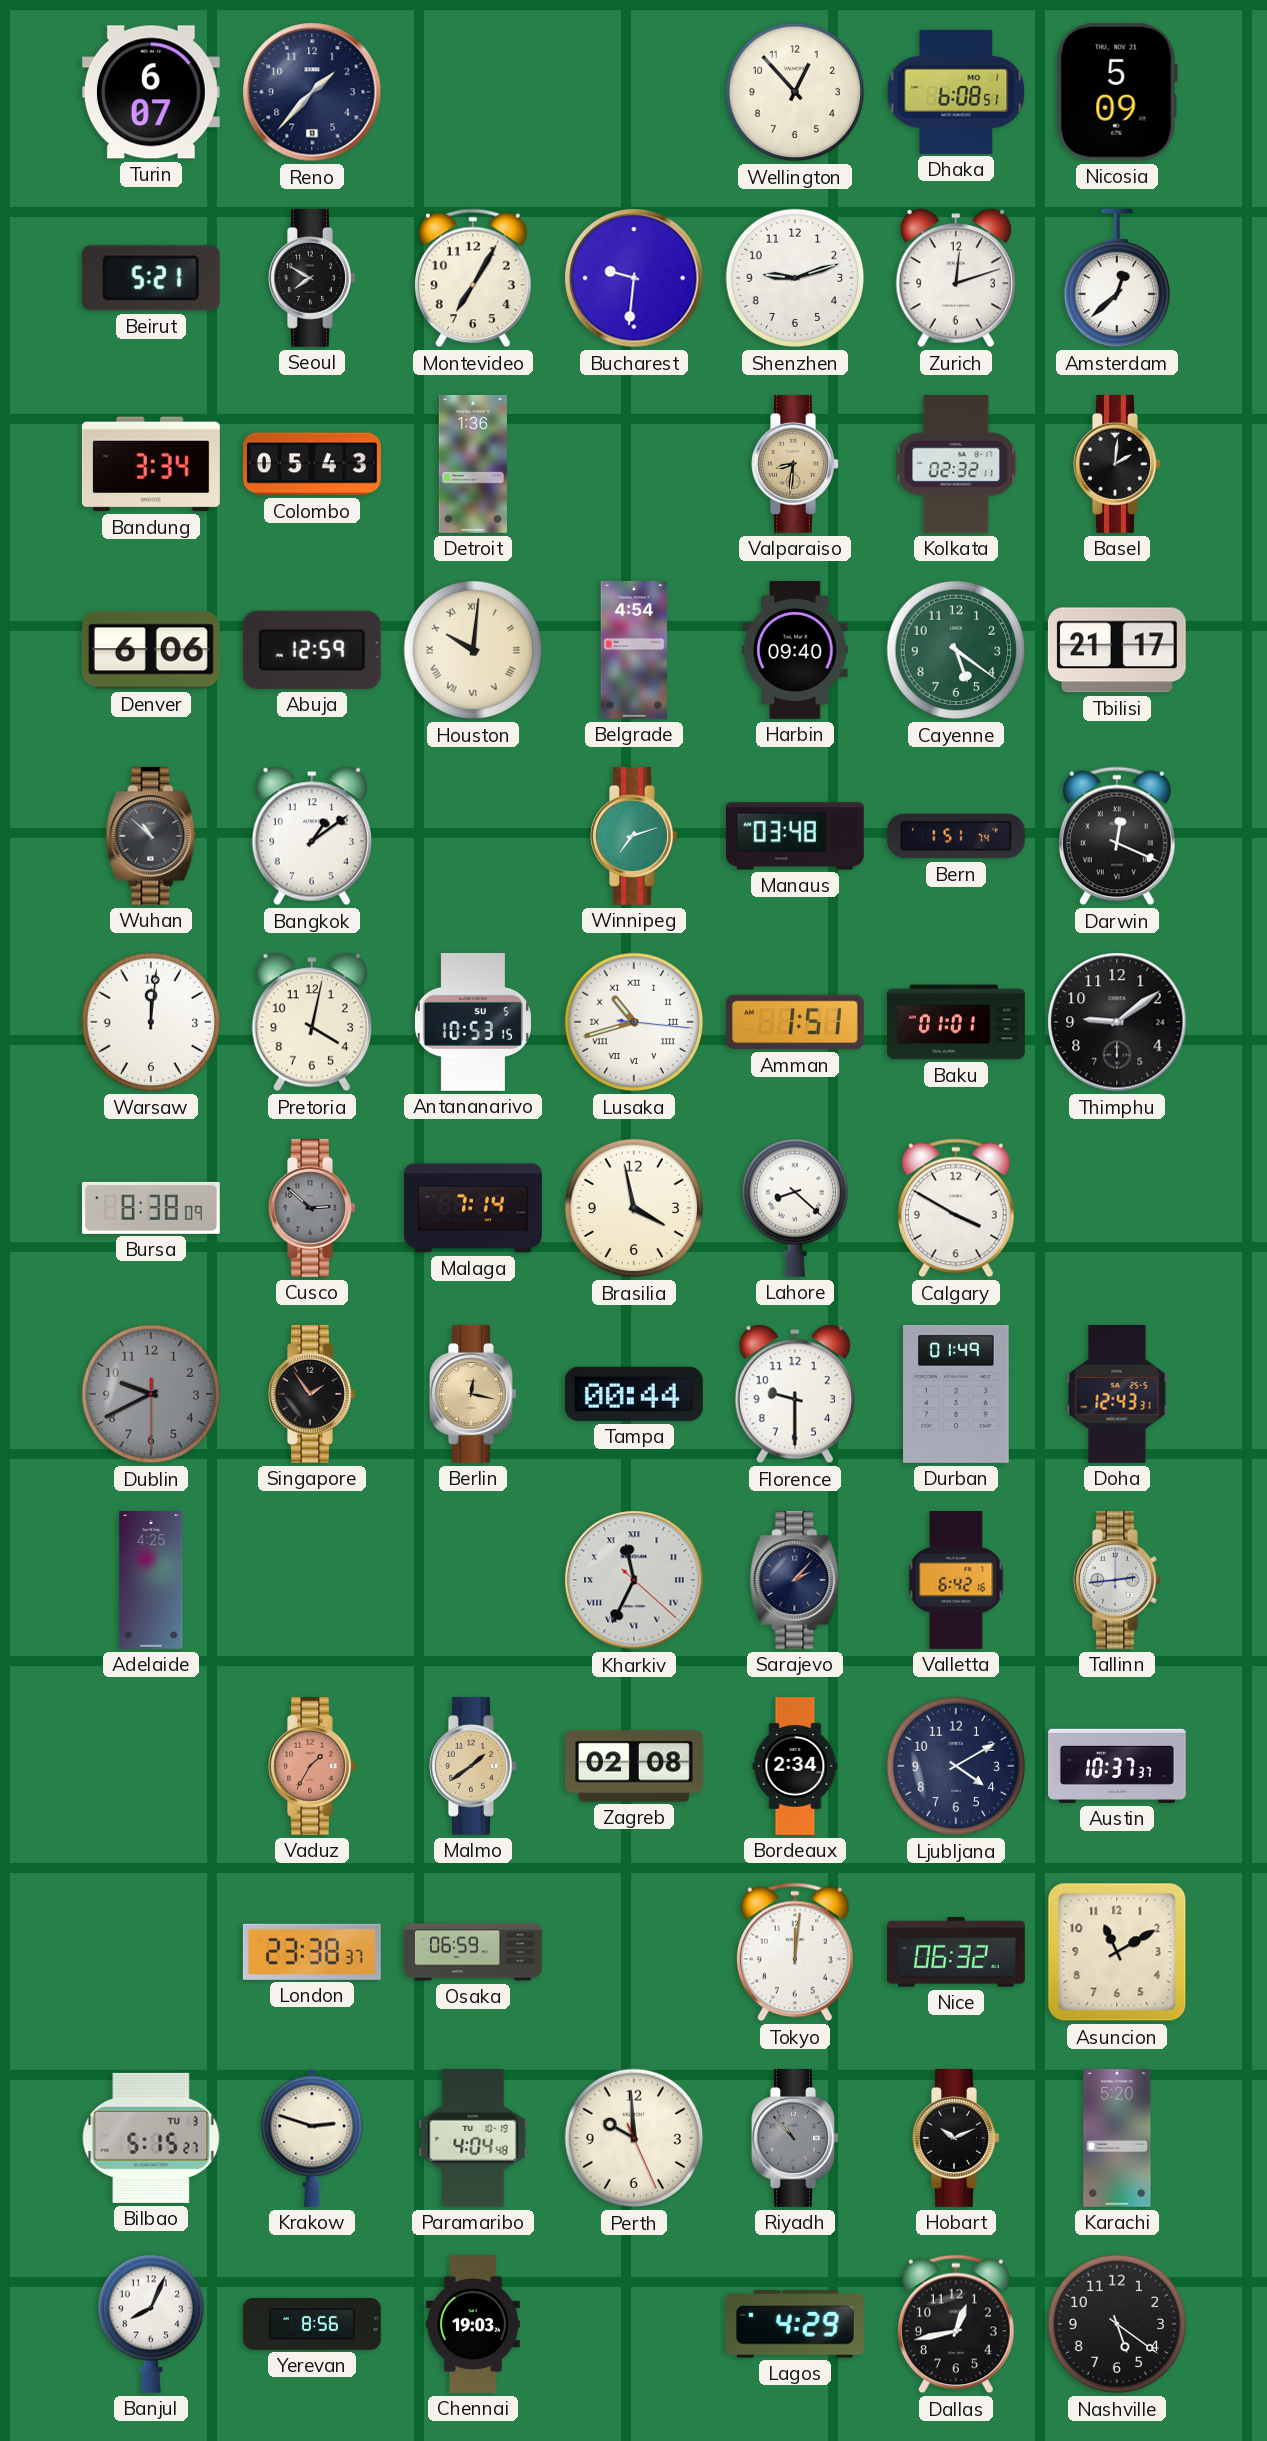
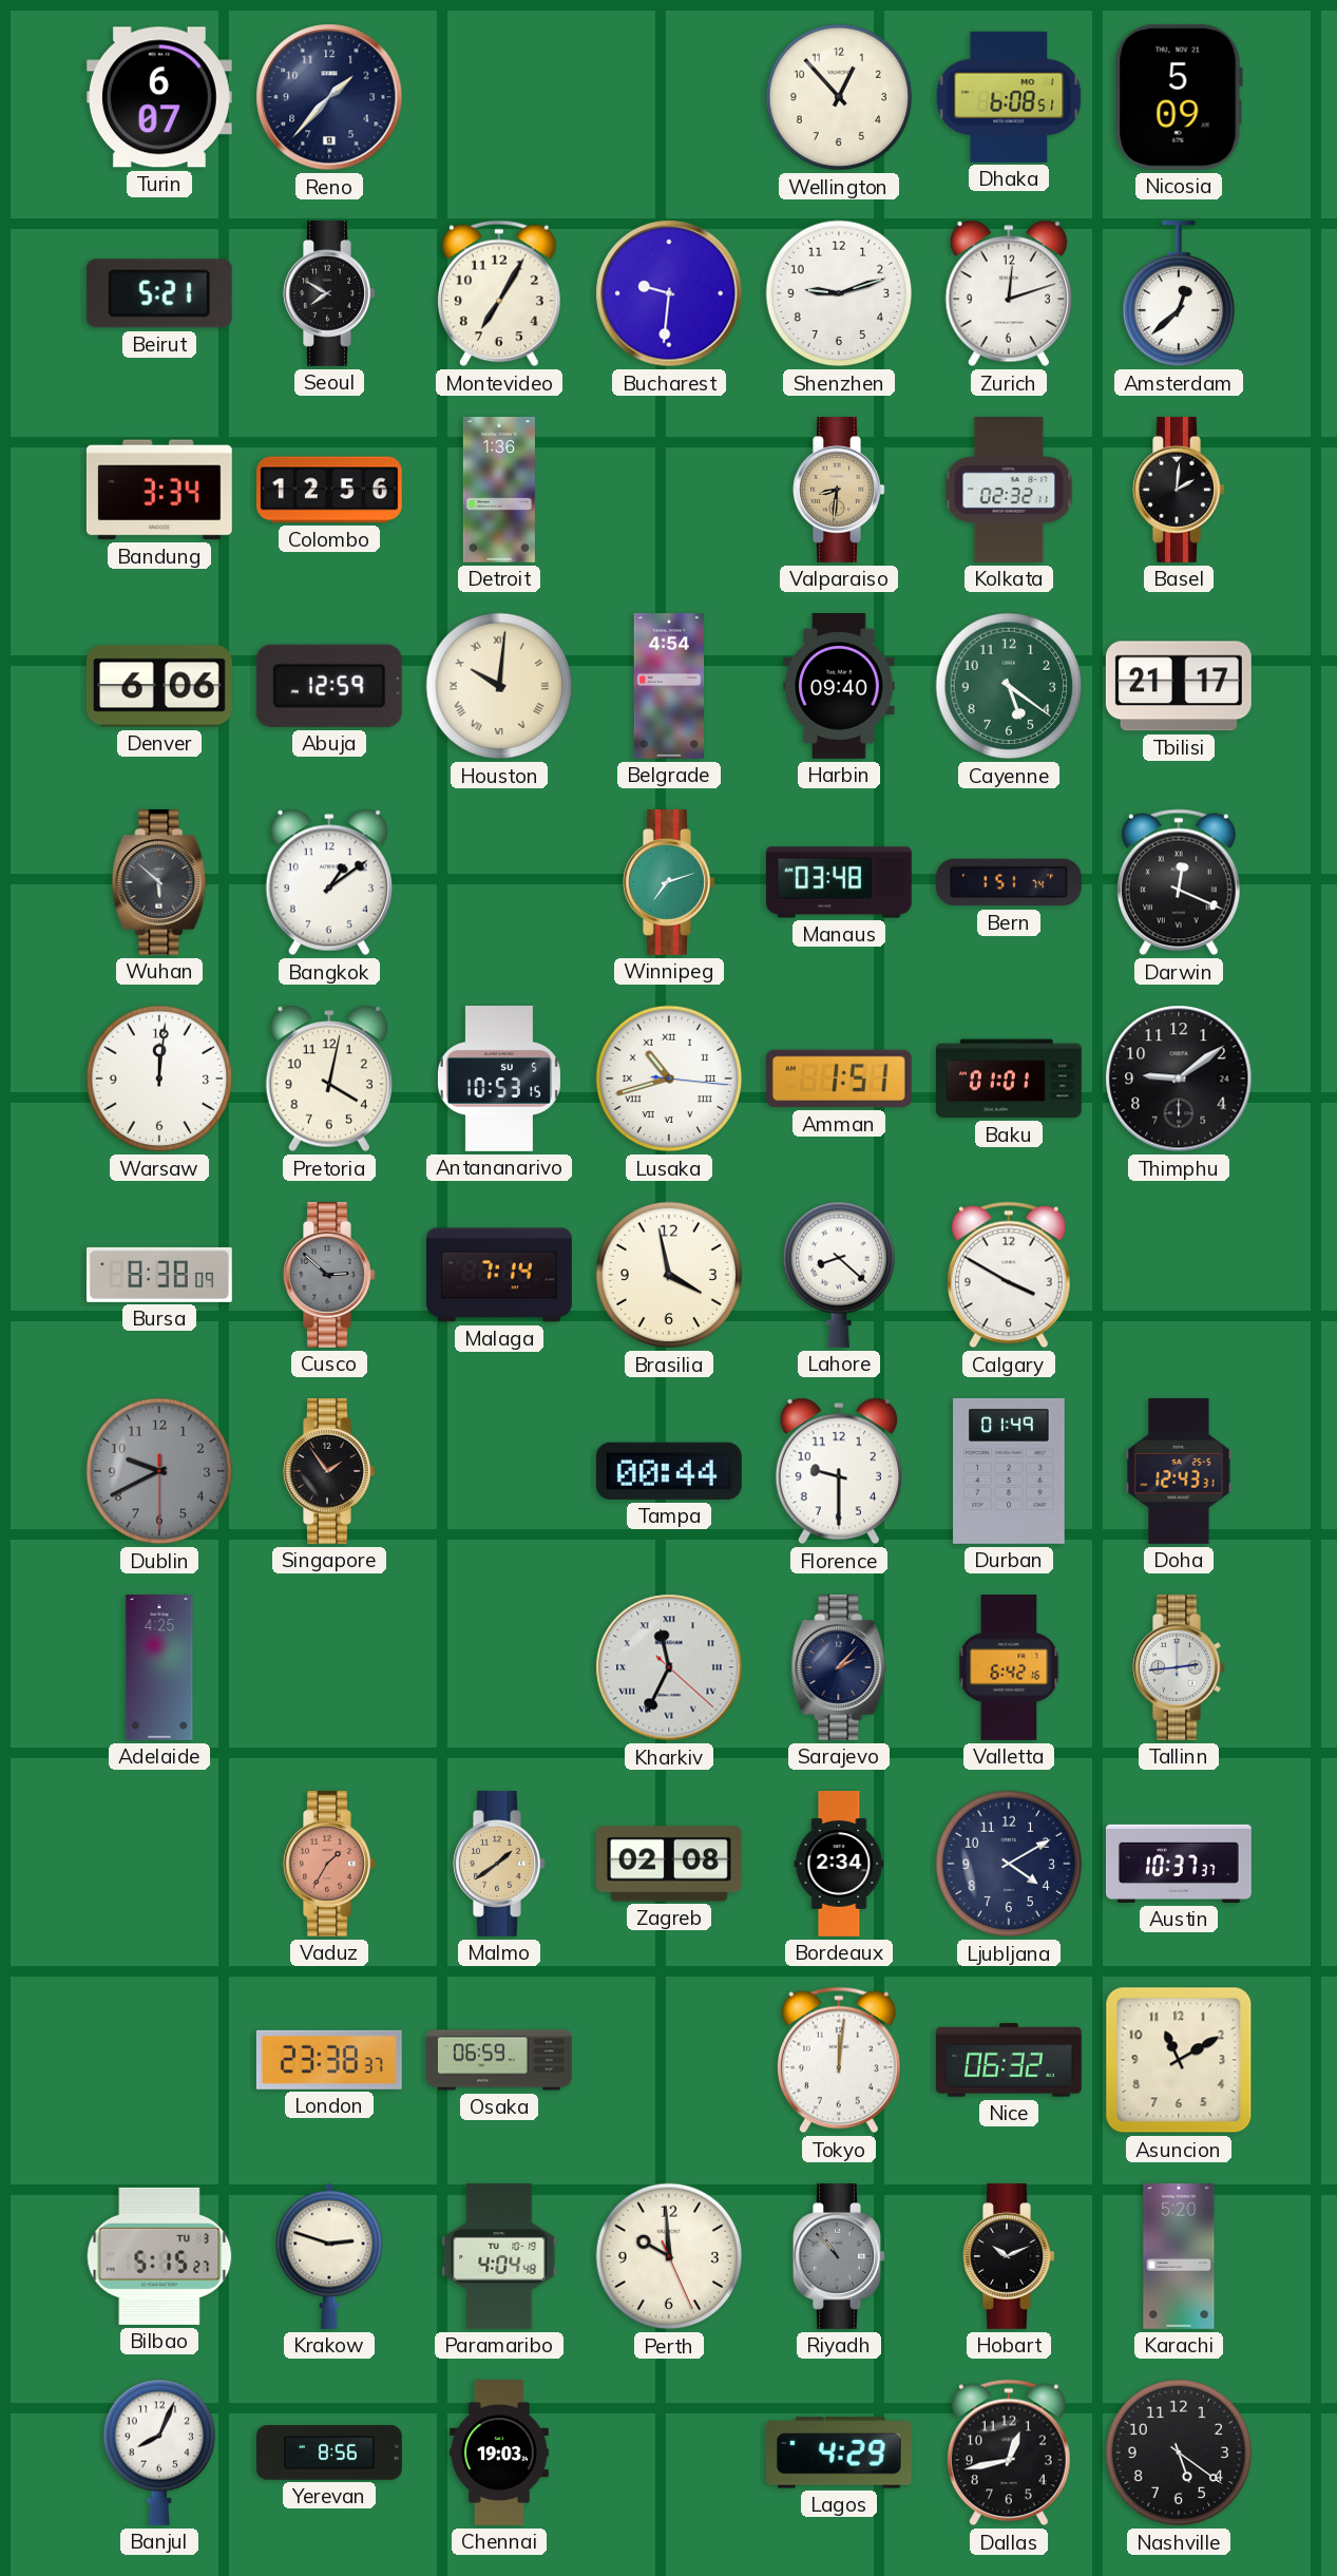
Colombo: 05:43 -> 12:56 (330, 490)
Wuhan: 10:52 -> 5:52 (159, 882)
Berlin: 12:17 -> none (473, 1394)
